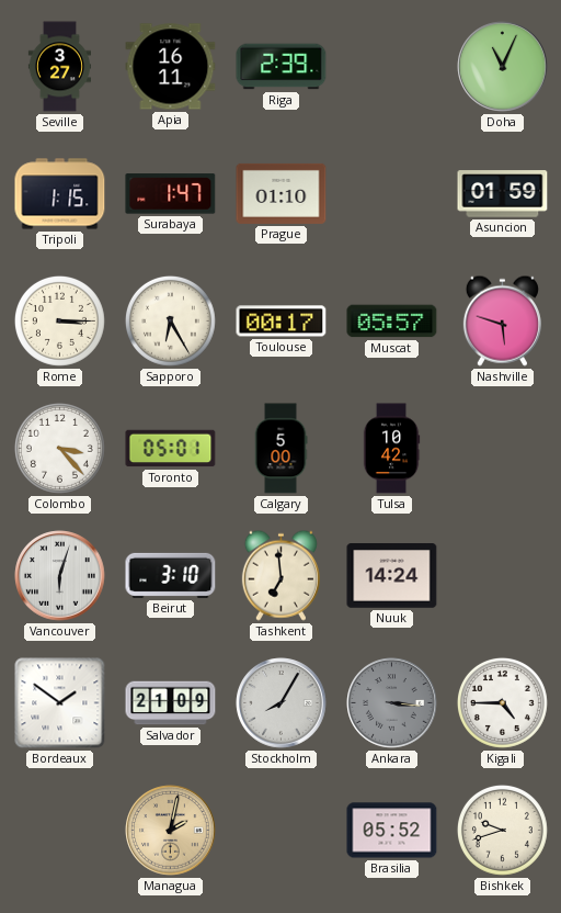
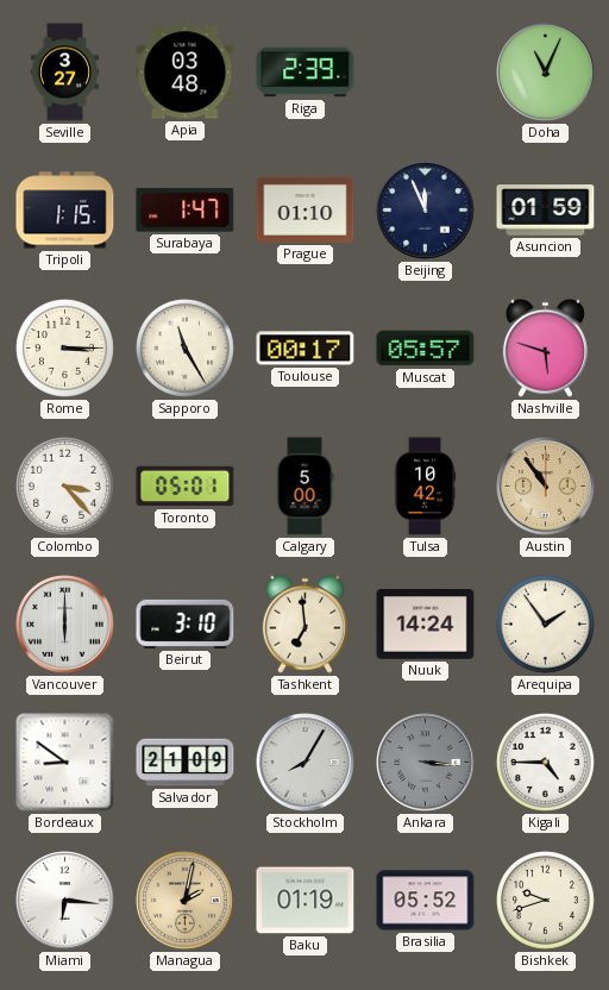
Apia: 16:11 -> 03:48 (186, 73)
Beijing: none -> 11:56 (426, 211)
Sapporo: 6:25 -> 11:25 (184, 347)
Austin: none -> 10:54 (546, 487)
Vancouver: 6:03 -> 6:00 (65, 625)
Arequipa: none -> 1:54 (545, 624)
Bordeaux: 1:51 -> 8:51 (65, 763)
Miami: none -> 6:16 (65, 901)
Baku: none -> 01:19 (306, 901)
